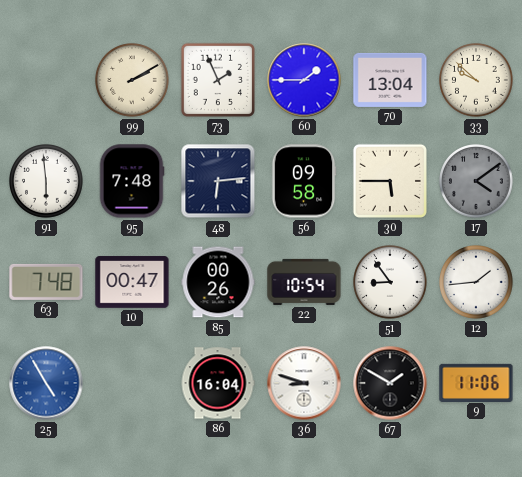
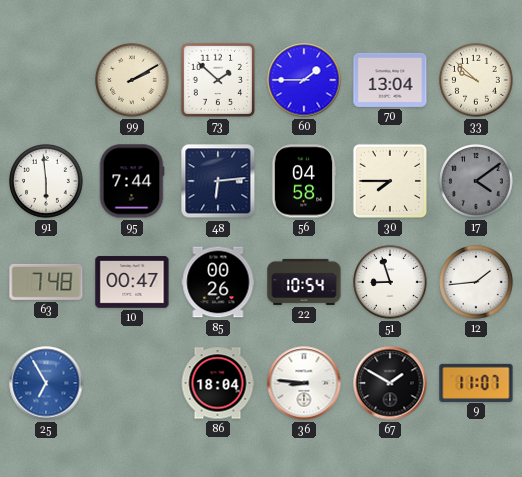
73: 1:56 -> 1:52 (218, 80)
95: 7:48 -> 7:44 (132, 181)
56: 09:58 -> 04:58 (304, 181)
30: 5:45 -> 7:45 (390, 181)
51: 8:54 -> 8:57 (391, 283)
25: 4:55 -> 6:55 (46, 383)
86: 16:04 -> 18:04 (218, 383)
36: 8:48 -> 8:46 (304, 383)
9: 11:06 -> 11:07 (476, 382)
